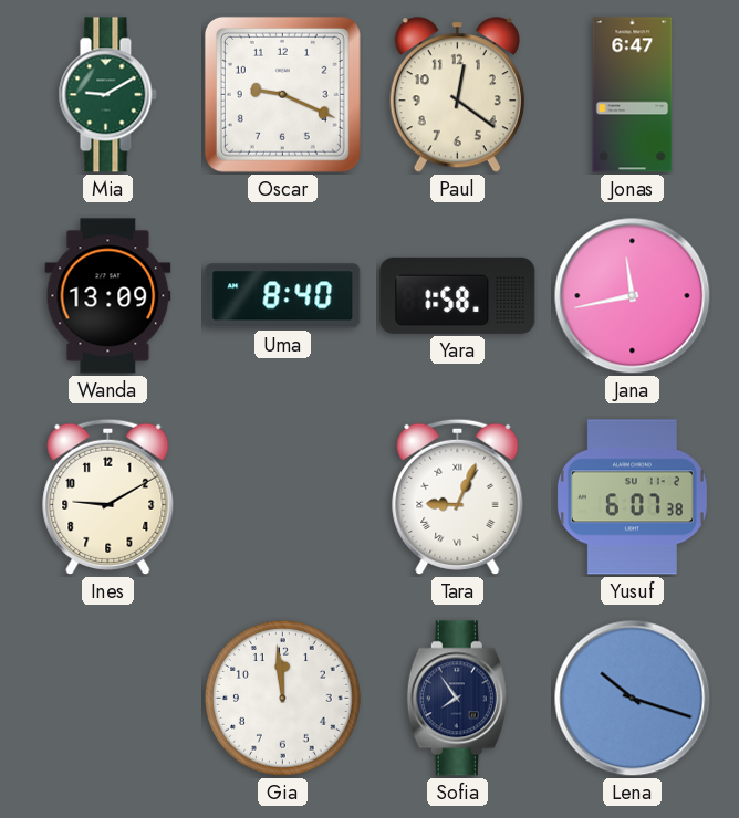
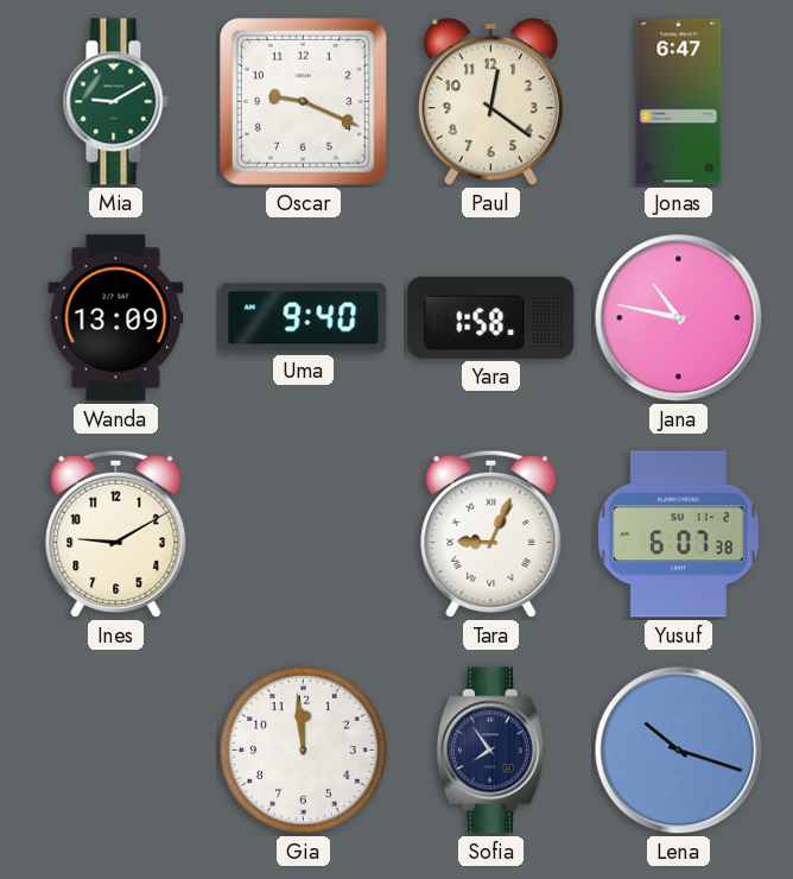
Uma: 8:40 -> 9:40 (304, 318)
Jana: 11:43 -> 10:47 (679, 318)
